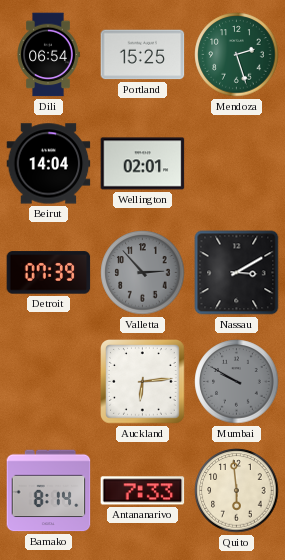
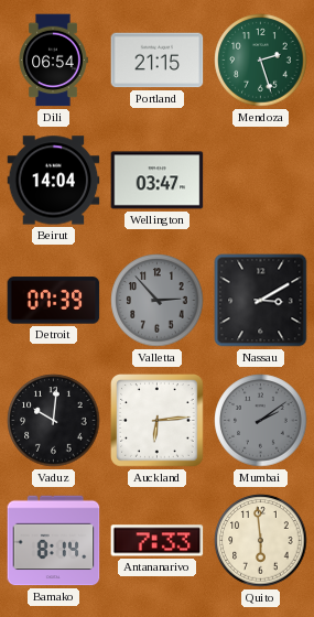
Portland: 15:25 -> 21:15 (158, 61)
Wellington: 02:01 -> 03:47 (158, 181)
Vaduz: none -> 10:01 (54, 421)
Mumbai: 9:50 -> 2:09 (261, 421)
